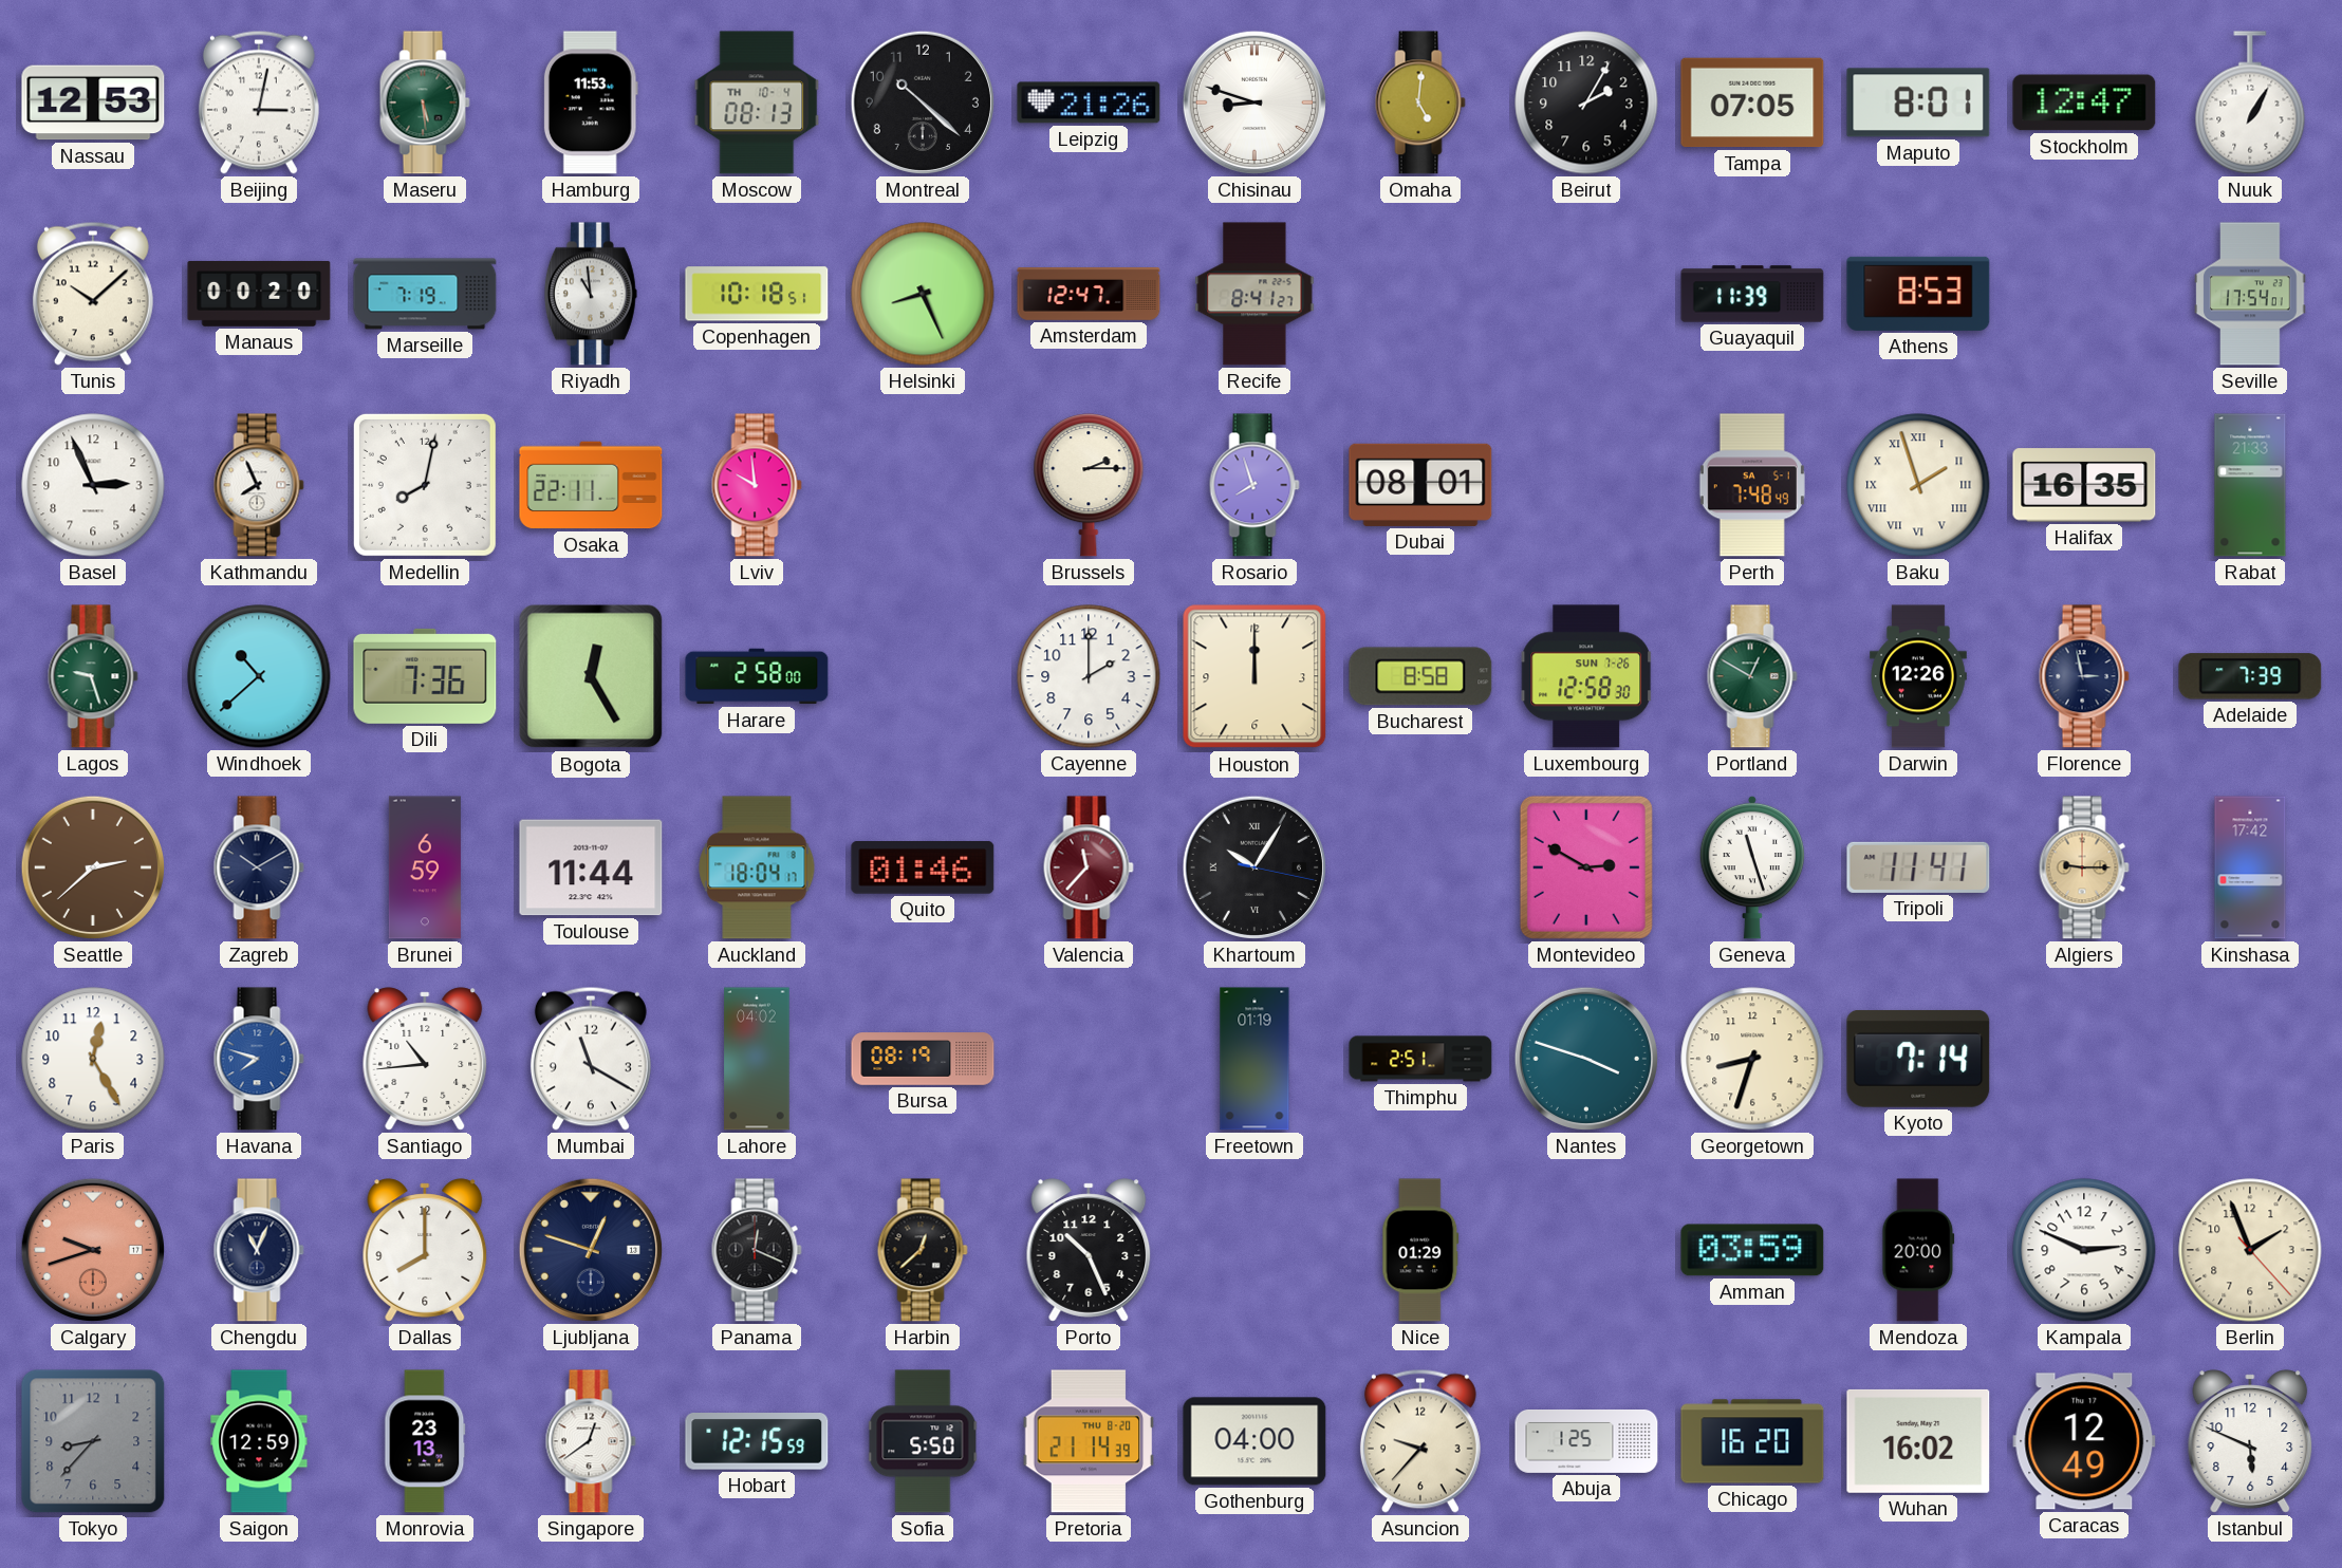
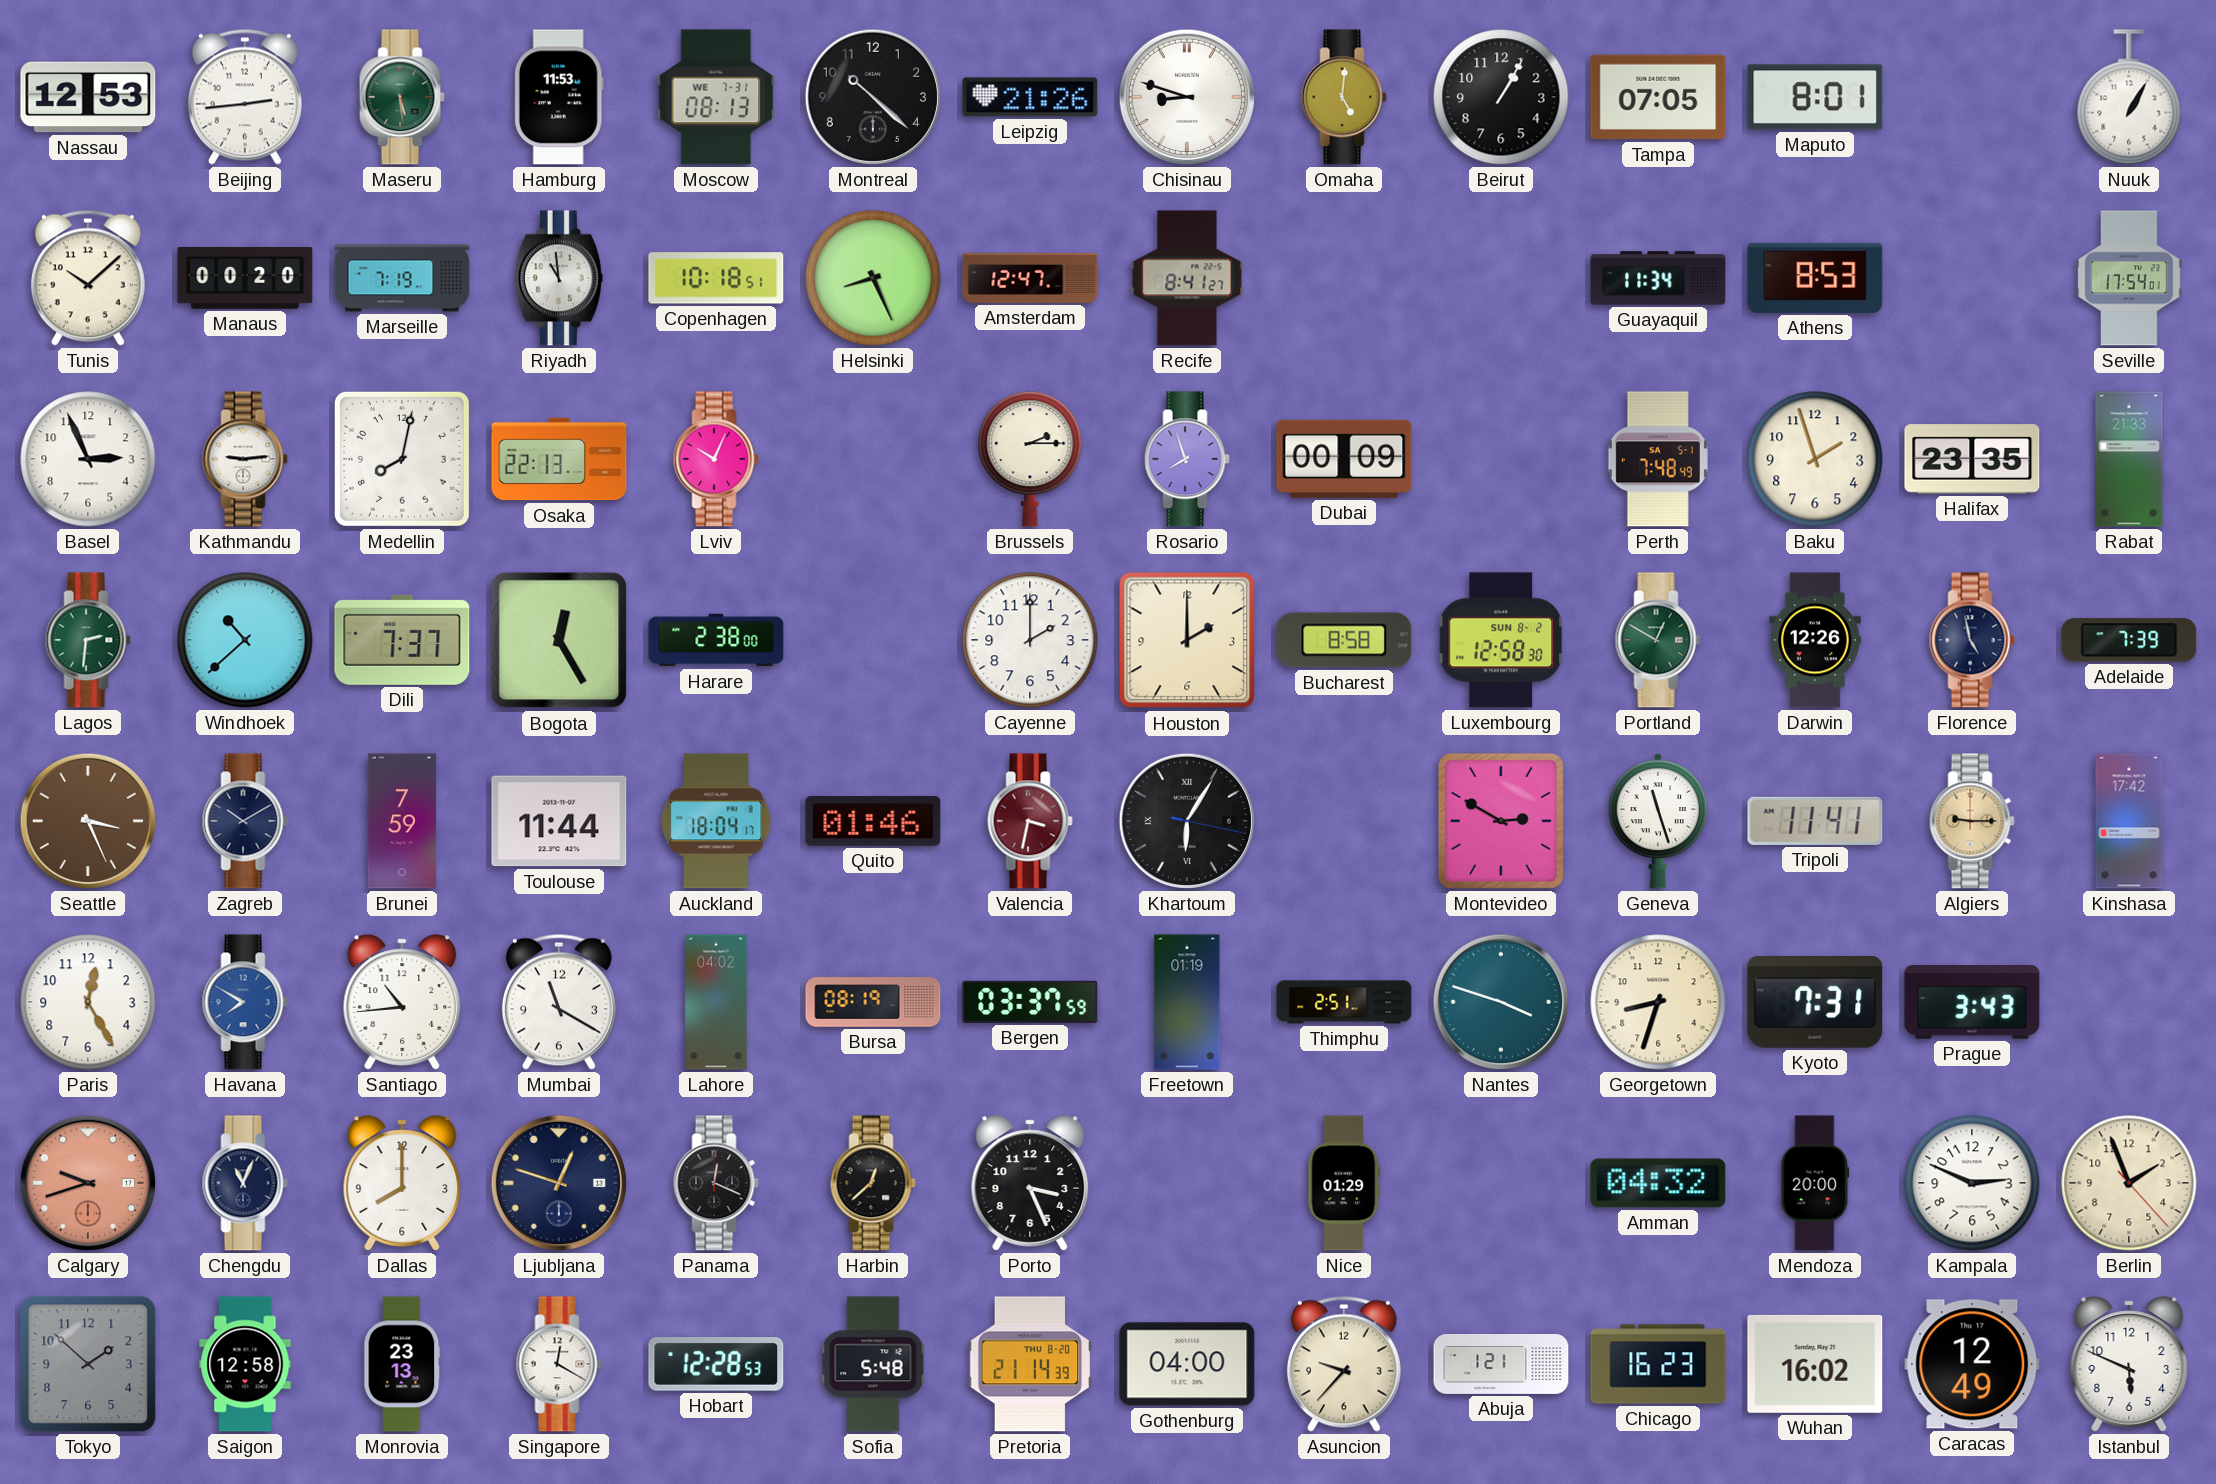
Beijing: 3:02 -> 2:44 (245, 97)
Moscow date: TH 10-4 -> WE 7-31 (716, 97)
Beirut: 2:05 -> 1:05 (1501, 97)
Stockholm: 12:47 -> none (2084, 102)
Guayaquil: 11:39 -> 11:34 (1658, 278)
Kathmandu: 7:56 -> 9:14 (245, 459)
Osaka: 22:11 -> 22:13 (559, 459)
Lviv: 9:59 -> 10:04 (716, 459)
Dubai: 08:01 -> 00:09 (1344, 459)
Baku numerals: Roman -> Arabic (1815, 459)
Halifax: 16:35 -> 23:35 (1972, 459)
Lagos: 9:27 -> 2:31 (88, 640)
Dili: 7:36 -> 7:37 (402, 640)
Harare: 2:58 -> 2:38 (716, 640)
Houston: 12:00 -> 2:00 (1187, 640)
Luxembourg date: SUN 7-26 -> SUN 8-2 (1501, 640)
Florence: 2:58 -> 4:58 (1972, 640)
Seattle: 2:38 -> 3:26 (88, 821)
Brunei: 6:59 -> 7:59 (402, 821)
Valencia: 11:37 -> 3:32 (1030, 821)
Khartoum: 10:05 -> 6:05 (1187, 821)
Havana: 7:48 -> 7:50 (245, 1002)
Bergen: none -> 03:37 (1030, 1002)
Kyoto: 7:14 -> 7:31 (1815, 1002)
Prague: none -> 3:43 (1972, 1002)
Porto: 10:26 -> 3:26 (1030, 1183)
Amman: 03:59 -> 04:32 (1658, 1183)
Tokyo: 8:37 -> 1:52 (88, 1364)
Saigon: 12:59 -> 12:58 (245, 1364)
Singapore: 12:39 -> 12:20 (559, 1364)
Hobart: 12:15 -> 12:28 (716, 1365)
Sofia: 5:50 -> 5:48 (873, 1364)
Abuja: 1:25 -> 1:21 (1501, 1365)
Chicago: 16:20 -> 16:23 (1658, 1364)
